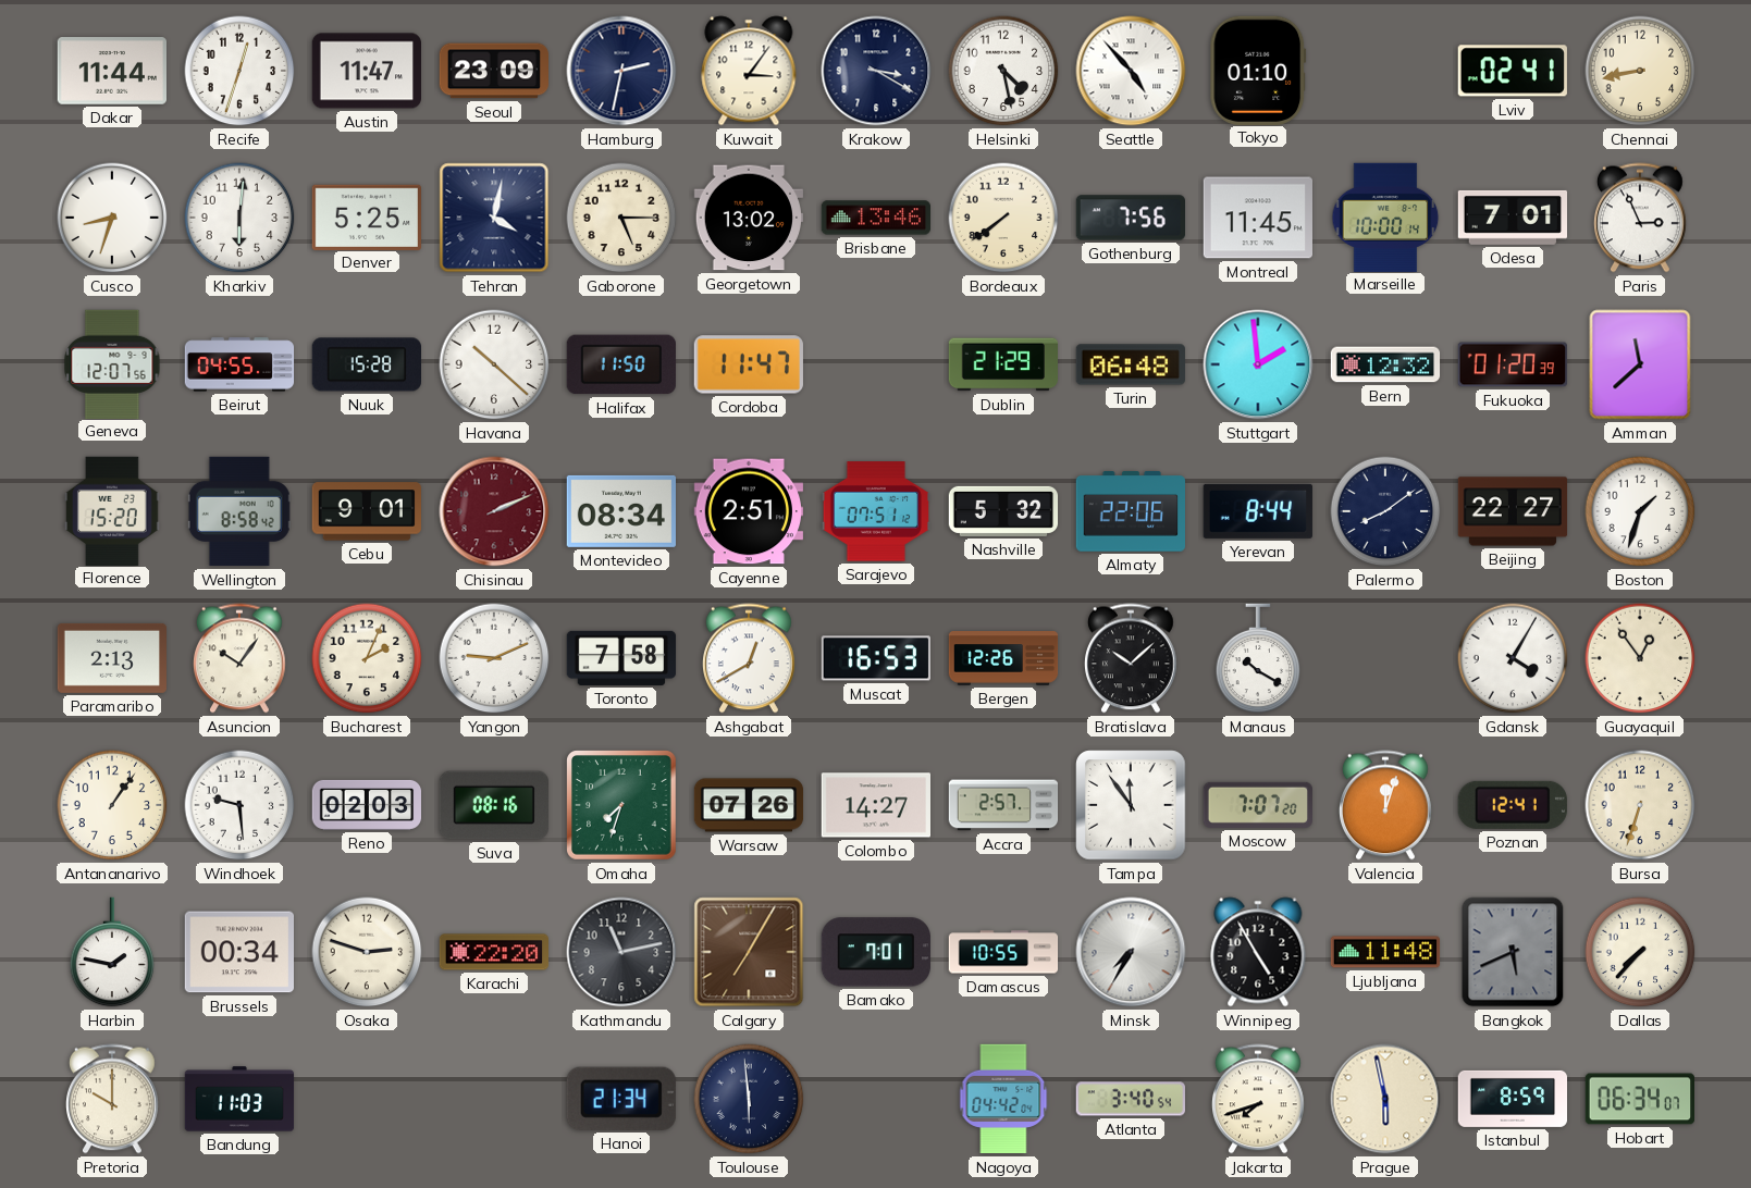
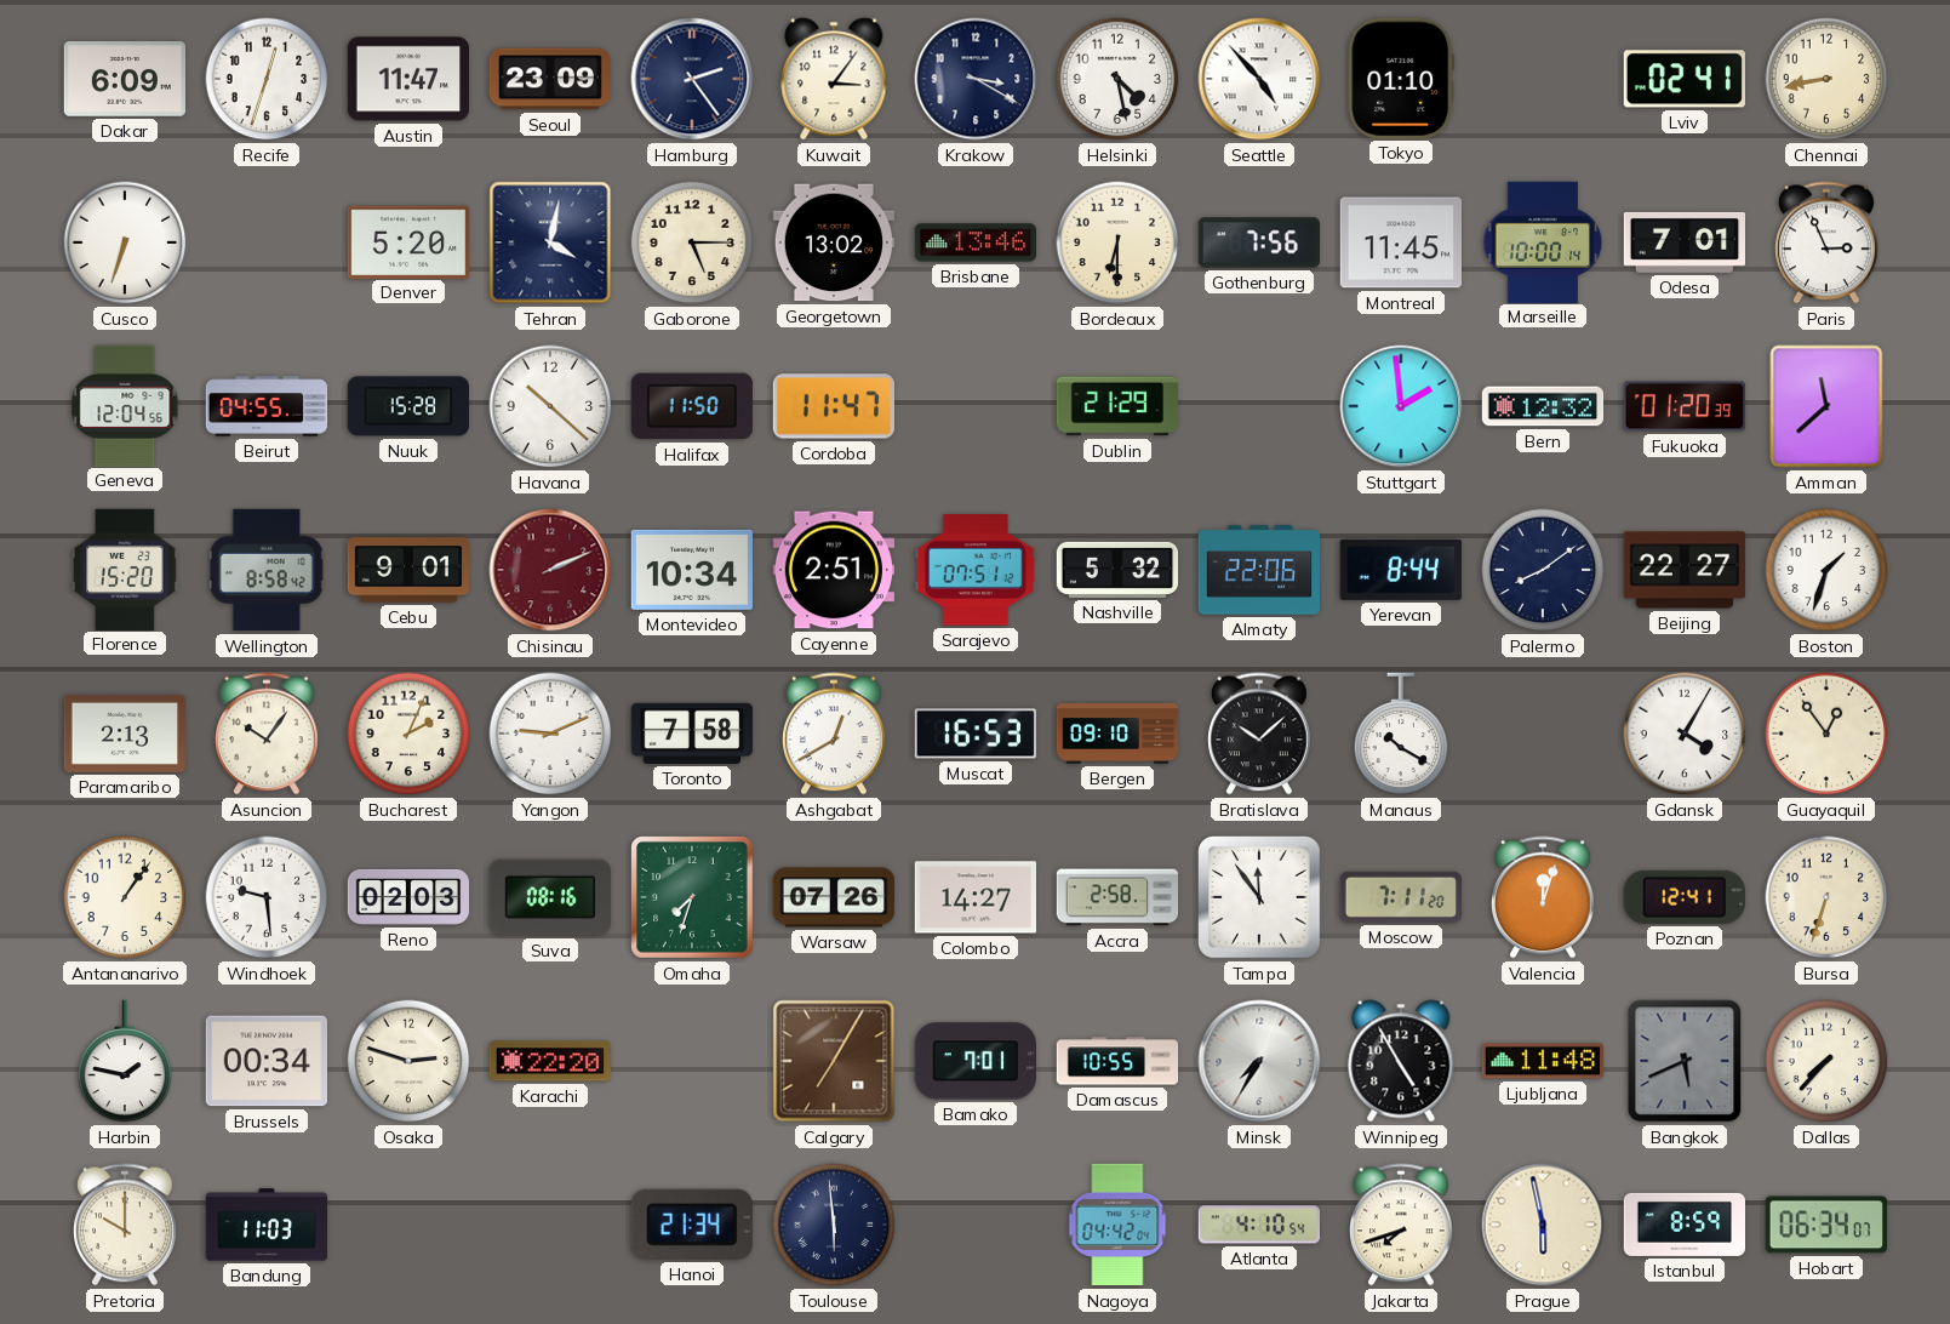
Dakar: 11:44 -> 6:09 (124, 80)
Hamburg: 2:32 -> 2:24 (692, 79)
Cusco: 8:33 -> 6:33 (125, 242)
Kharkiv: 6:01 -> none (239, 218)
Denver: 5:25 -> 5:20 (407, 241)
Bordeaux: 7:39 -> 6:30 (1117, 242)
Geneva: 12:07 -> 12:04 (125, 405)
Turin: 06:48 -> none (1130, 364)
Montevideo: 08:34 -> 10:34 (691, 570)
Bergen: 12:26 -> 09:10 (1117, 735)
Accra: 2:57 -> 2:58 (1117, 897)
Moscow: 7:07 -> 7:11 (1400, 897)
Kathmandu: 11:13 -> none (621, 952)
Atlanta: 3:40 -> 4:10 (1258, 1225)
